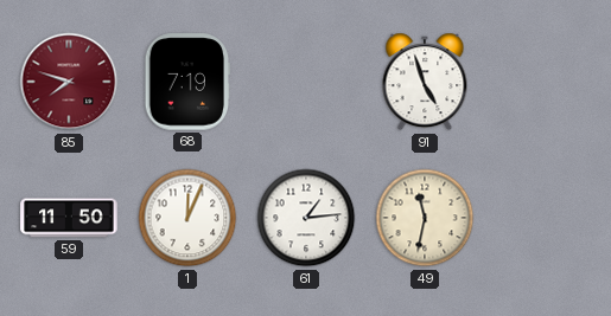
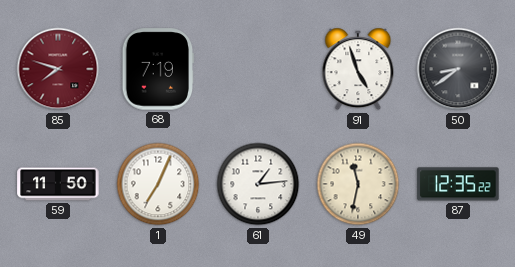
50: none -> 8:39 (458, 69)
1: 12:04 -> 7:04 (158, 184)
87: none -> 12:35 (458, 184)
